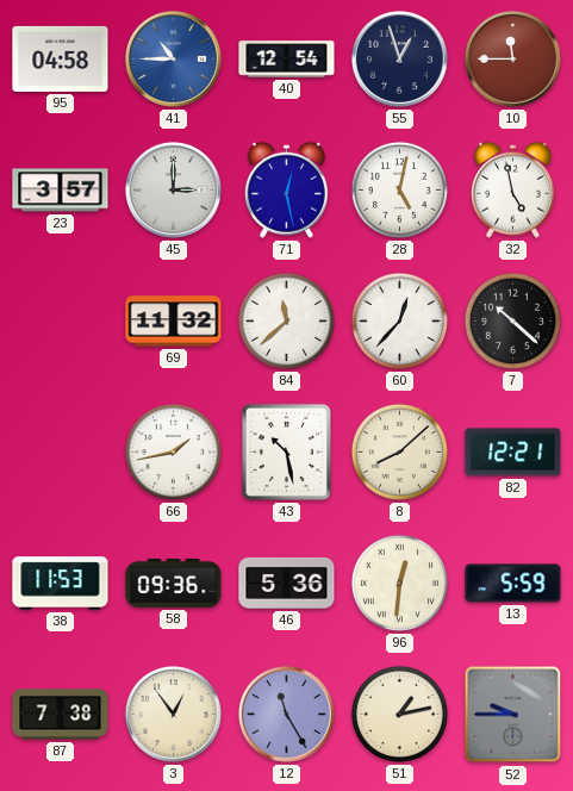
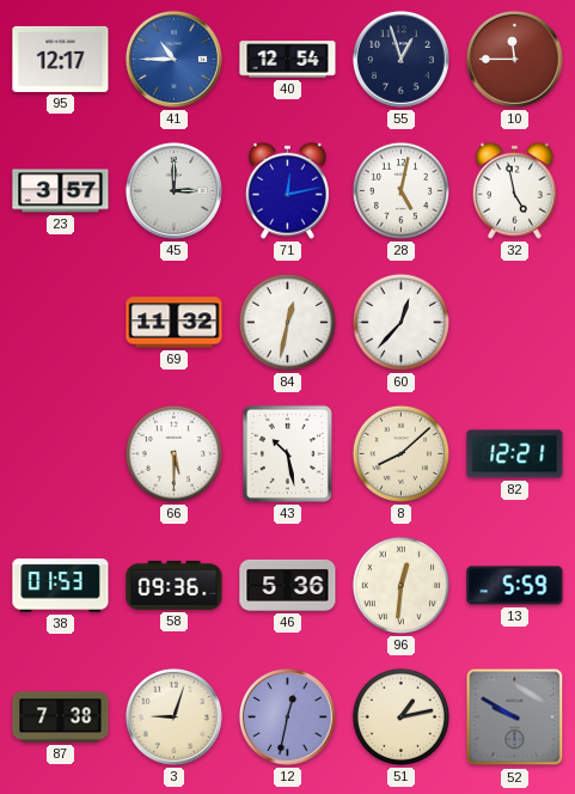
95: 04:58 -> 12:17 (61, 59)
71: 12:28 -> 12:13 (287, 190)
84: 11:38 -> 12:32 (287, 322)
7: 10:22 -> none (512, 320)
66: 1:43 -> 5:30 (173, 453)
38: 11:53 -> 01:53 (61, 586)
3: 12:54 -> 9:03 (173, 716)
12: 11:25 -> 12:32 (287, 716)
52: 9:45 -> 9:50 (515, 717)
